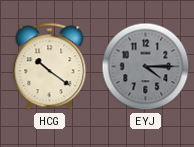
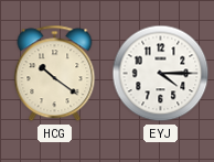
EYJ dial: grey -> white (161, 74)
